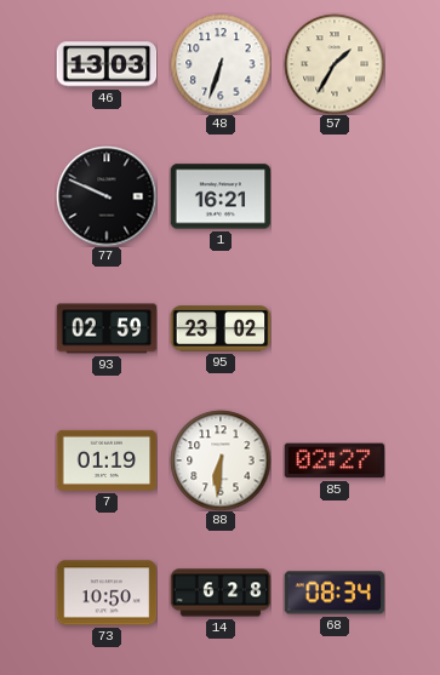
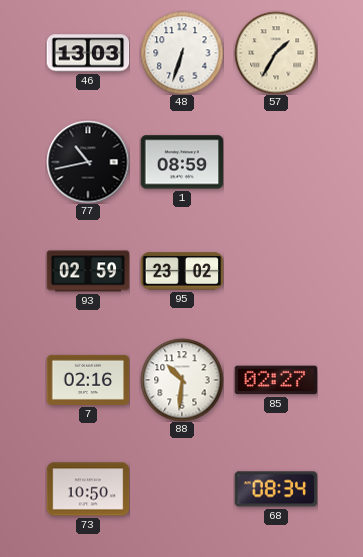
77: 9:49 -> 10:43 (88, 162)
1: 16:21 -> 08:59 (182, 162)
7: 01:19 -> 02:16 (88, 380)
88: 6:31 -> 10:31 (182, 380)
14: 6:28 -> none (221, 593)
